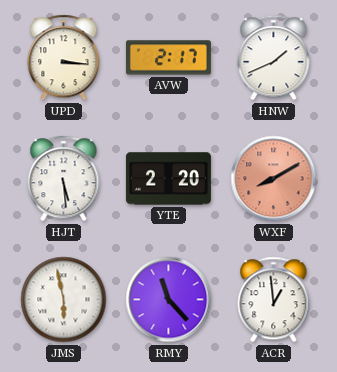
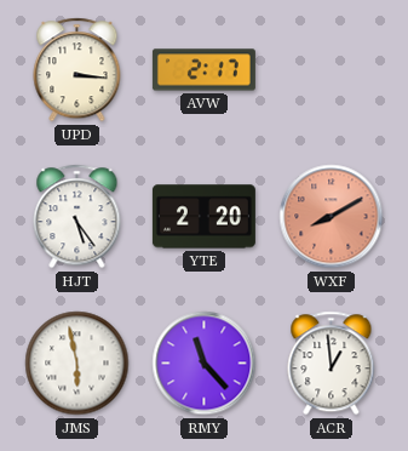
HNW: 1:41 -> none (274, 58)
HJT: 5:29 -> 5:24 (77, 217)
